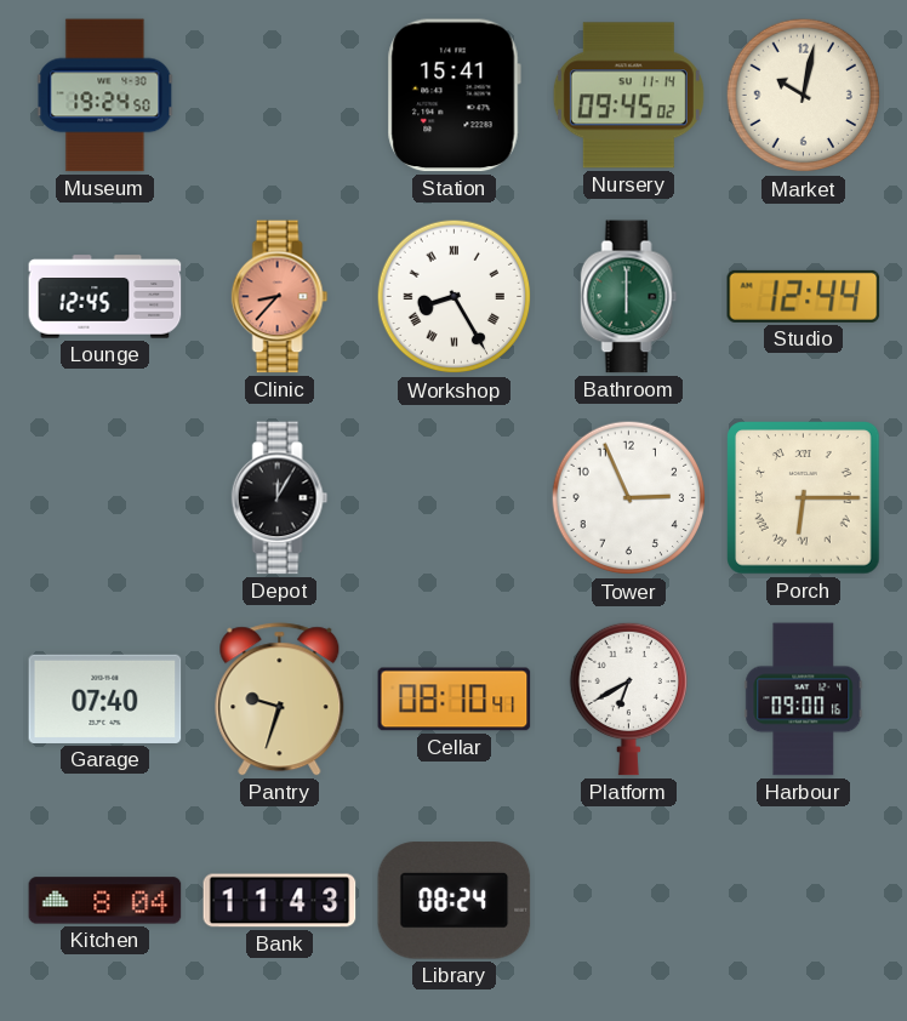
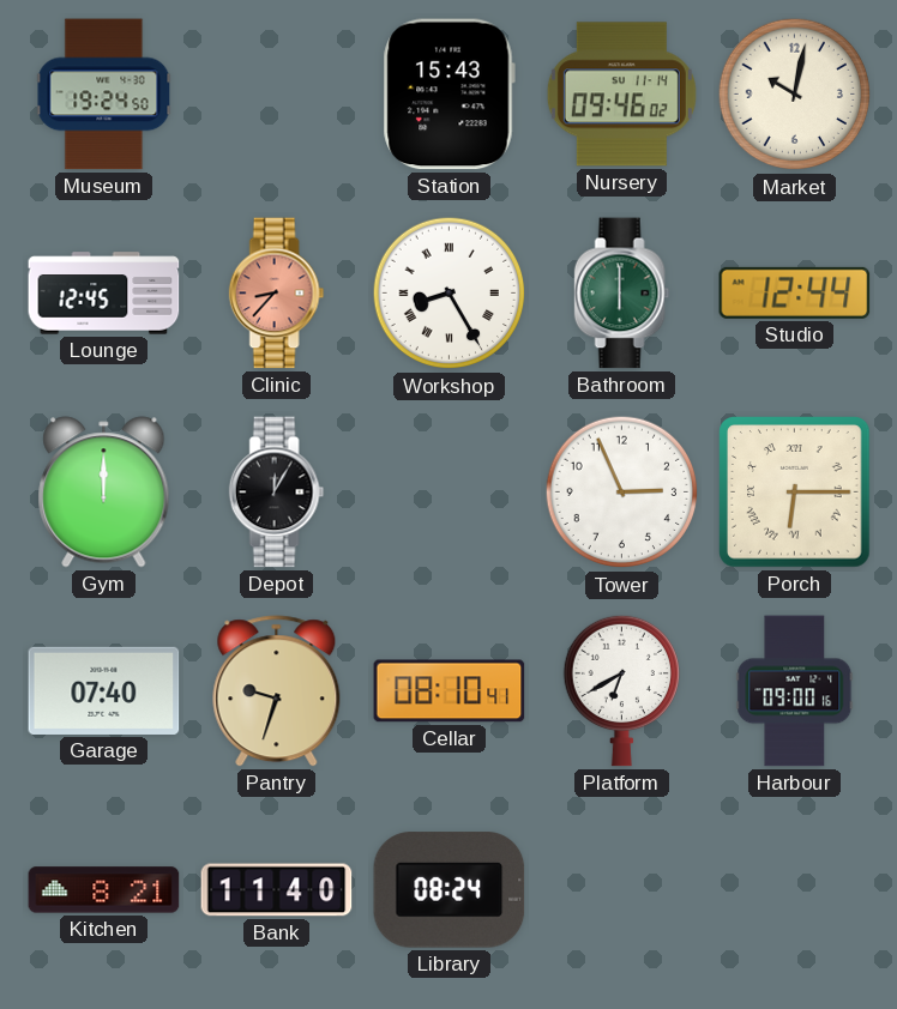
Station: 15:41 -> 15:43 (448, 95)
Nursery: 09:45 -> 09:46 (621, 95)
Gym: none -> 12:00 (104, 493)
Kitchen: 8:04 -> 8:21 (104, 890)
Bank: 11:43 -> 11:40 (277, 890)
